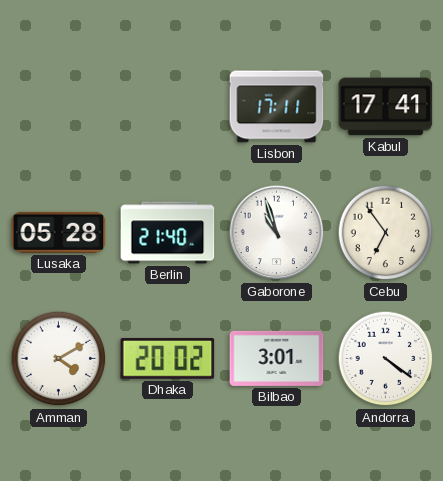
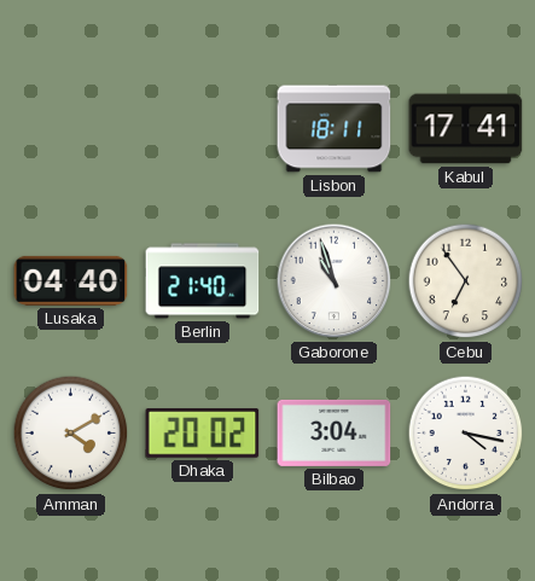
Lisbon: 17:11 -> 18:11 (335, 129)
Lusaka: 05:28 -> 04:40 (71, 280)
Bilbao: 3:01 -> 3:04 (335, 432)
Andorra: 4:21 -> 4:17 (466, 434)
